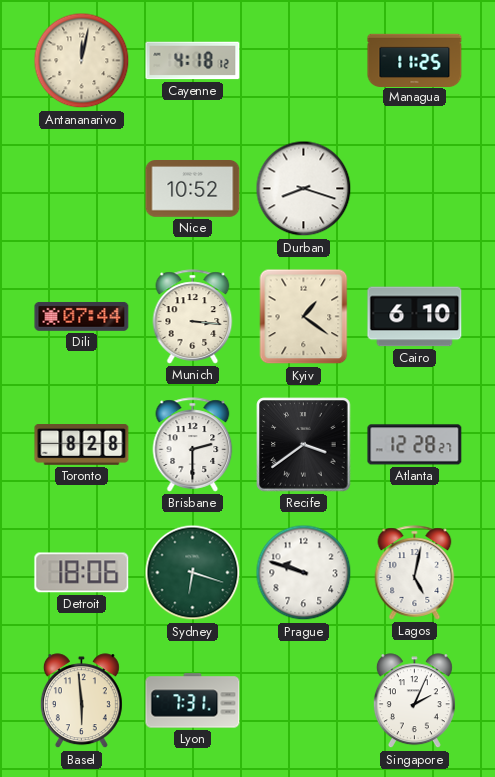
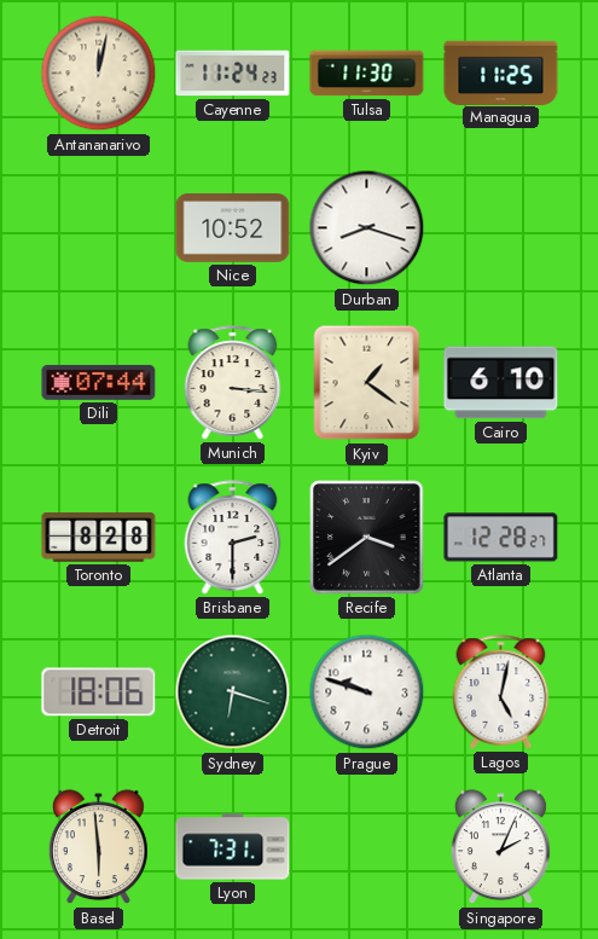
Cayenne: 4:18 -> 11:24 (233, 74)
Tulsa: none -> 11:30 (367, 74)
